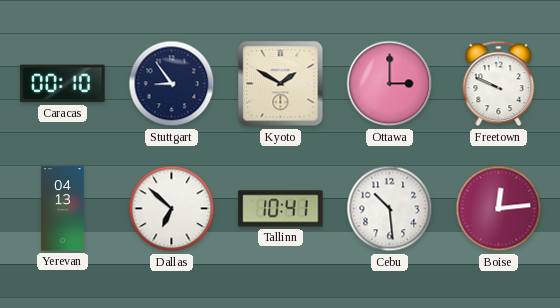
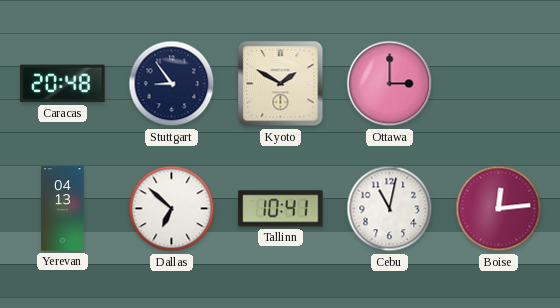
Caracas: 00:10 -> 20:48 (63, 84)
Freetown: 9:49 -> none (499, 84)
Cebu: 10:29 -> 11:02 (390, 209)
